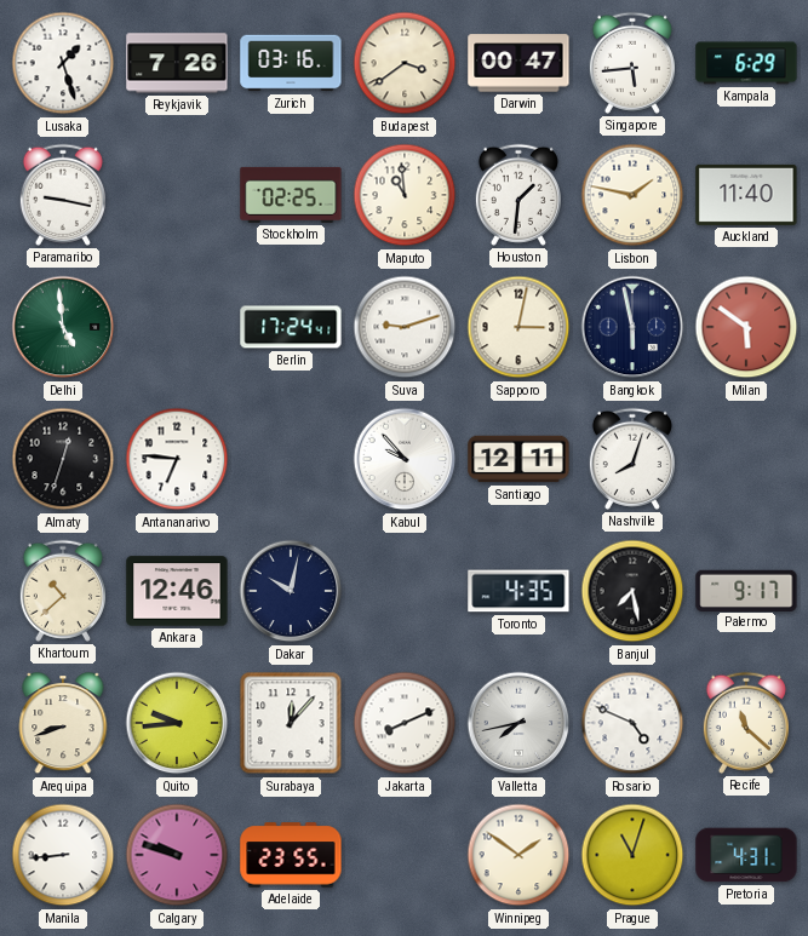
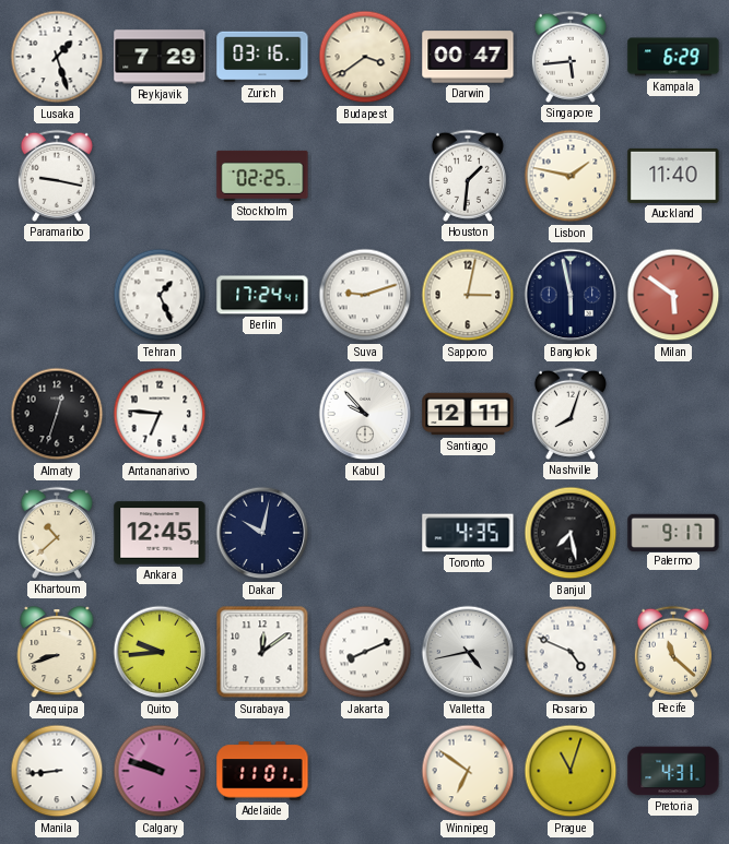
Reykjavik: 7:26 -> 7:29 (160, 57)
Maputo: 10:59 -> none (405, 195)
Delhi: 4:59 -> none (63, 327)
Tehran: none -> 1:26 (160, 295)
Ankara: 12:46 -> 12:45 (160, 533)
Surabaya: 12:07 -> 12:09 (262, 652)
Valletta: 7:43 -> 4:43 (468, 652)
Adelaide: 23:55 -> 11:01 (262, 771)
Winnipeg: 1:51 -> 6:51 (468, 771)
